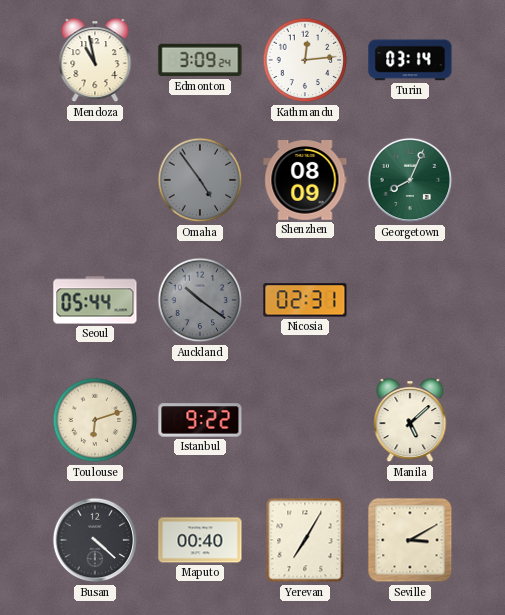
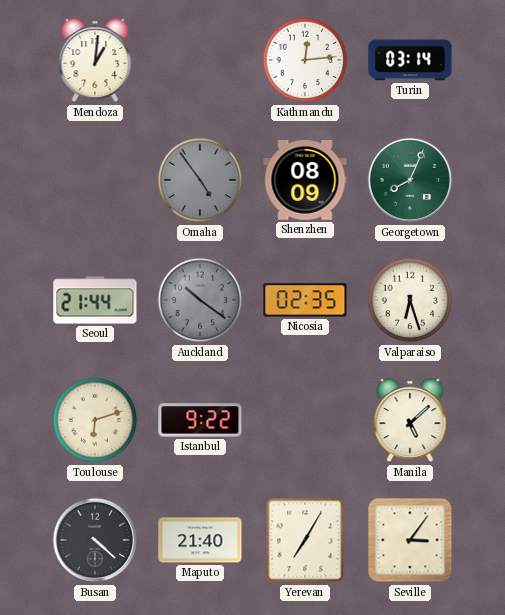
Mendoza: 10:58 -> 1:01 (95, 61)
Edmonton: 3:09 -> none (200, 60)
Seoul: 05:44 -> 21:44 (95, 300)
Nicosia: 02:31 -> 02:35 (305, 300)
Valparaiso: none -> 6:27 (410, 300)
Maputo: 00:40 -> 21:40 (200, 540)
Seville: 3:10 -> 3:06 (410, 540)
